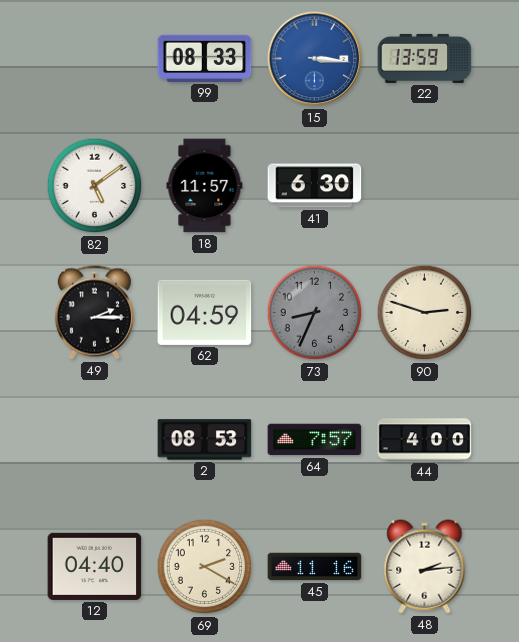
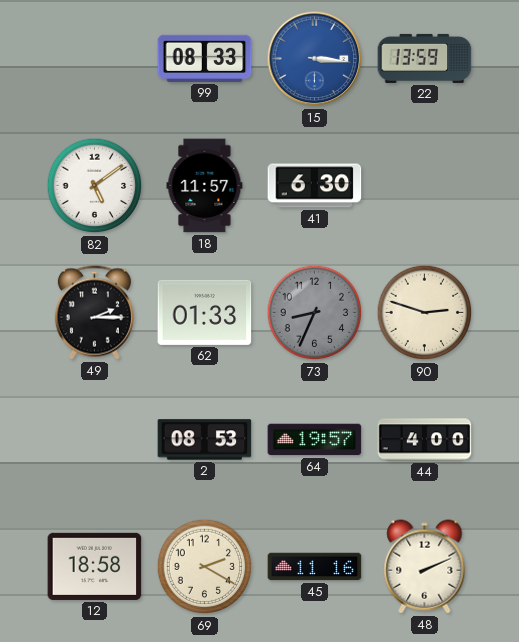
62: 04:59 -> 01:33 (205, 312)
64: 7:57 -> 19:57 (315, 440)
12: 04:40 -> 18:58 (95, 566)
48: 2:14 -> 2:11 (425, 567)
